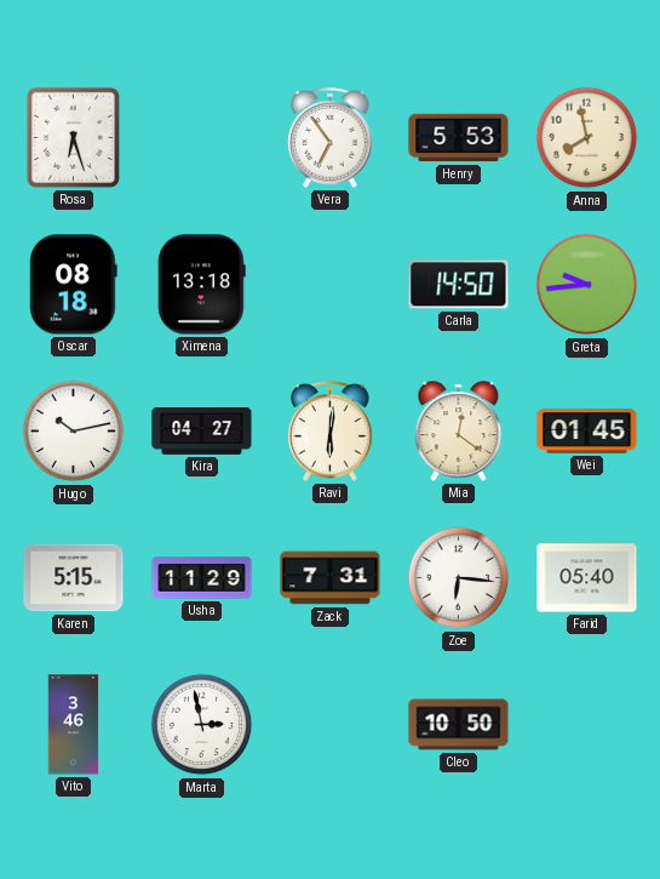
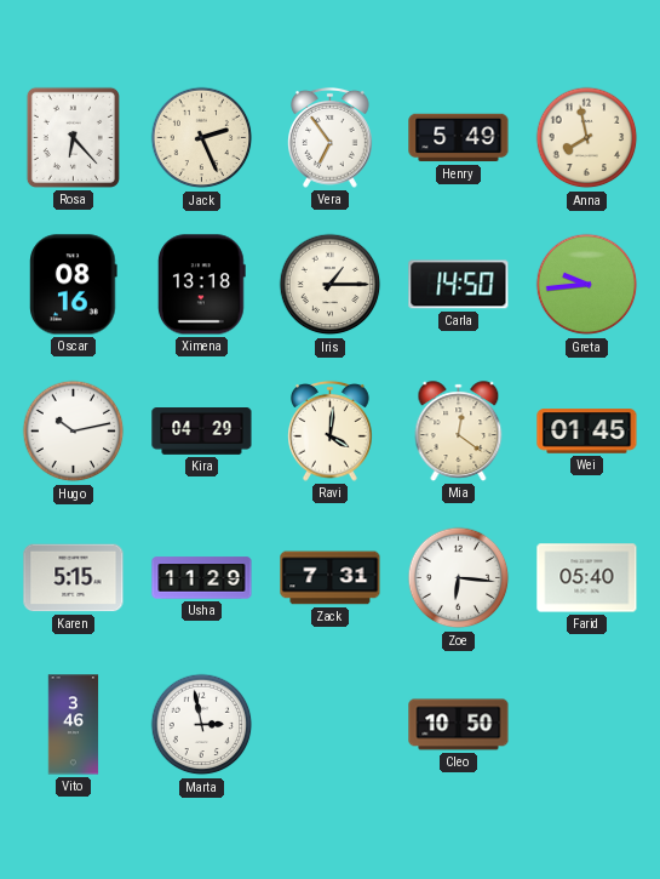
Rosa: 6:27 -> 6:23 (73, 137)
Jack: none -> 2:26 (202, 138)
Henry: 5:53 -> 5:49 (459, 138)
Oscar: 08:18 -> 08:16 (74, 285)
Iris: none -> 1:15 (331, 285)
Kira: 04:27 -> 04:29 (202, 432)
Ravi: 6:01 -> 4:01 (331, 430)
